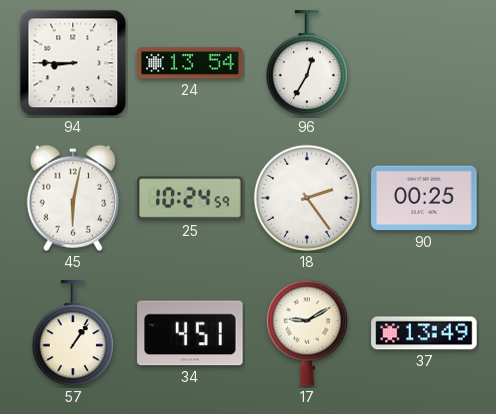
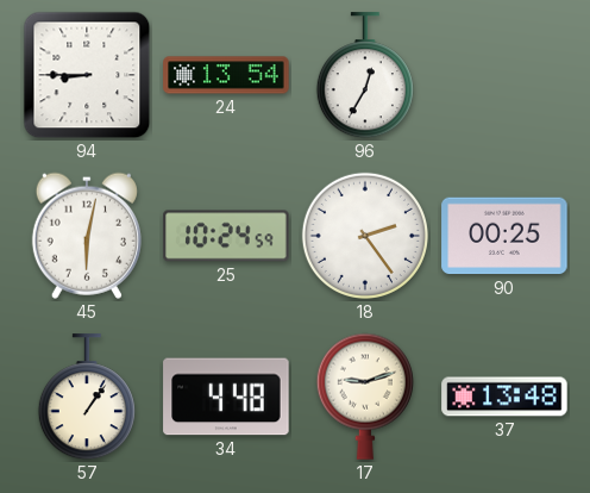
34: 4:51 -> 4:48 (226, 397)
17: 9:10 -> 9:12 (365, 397)
37: 13:49 -> 13:48 (504, 397)
